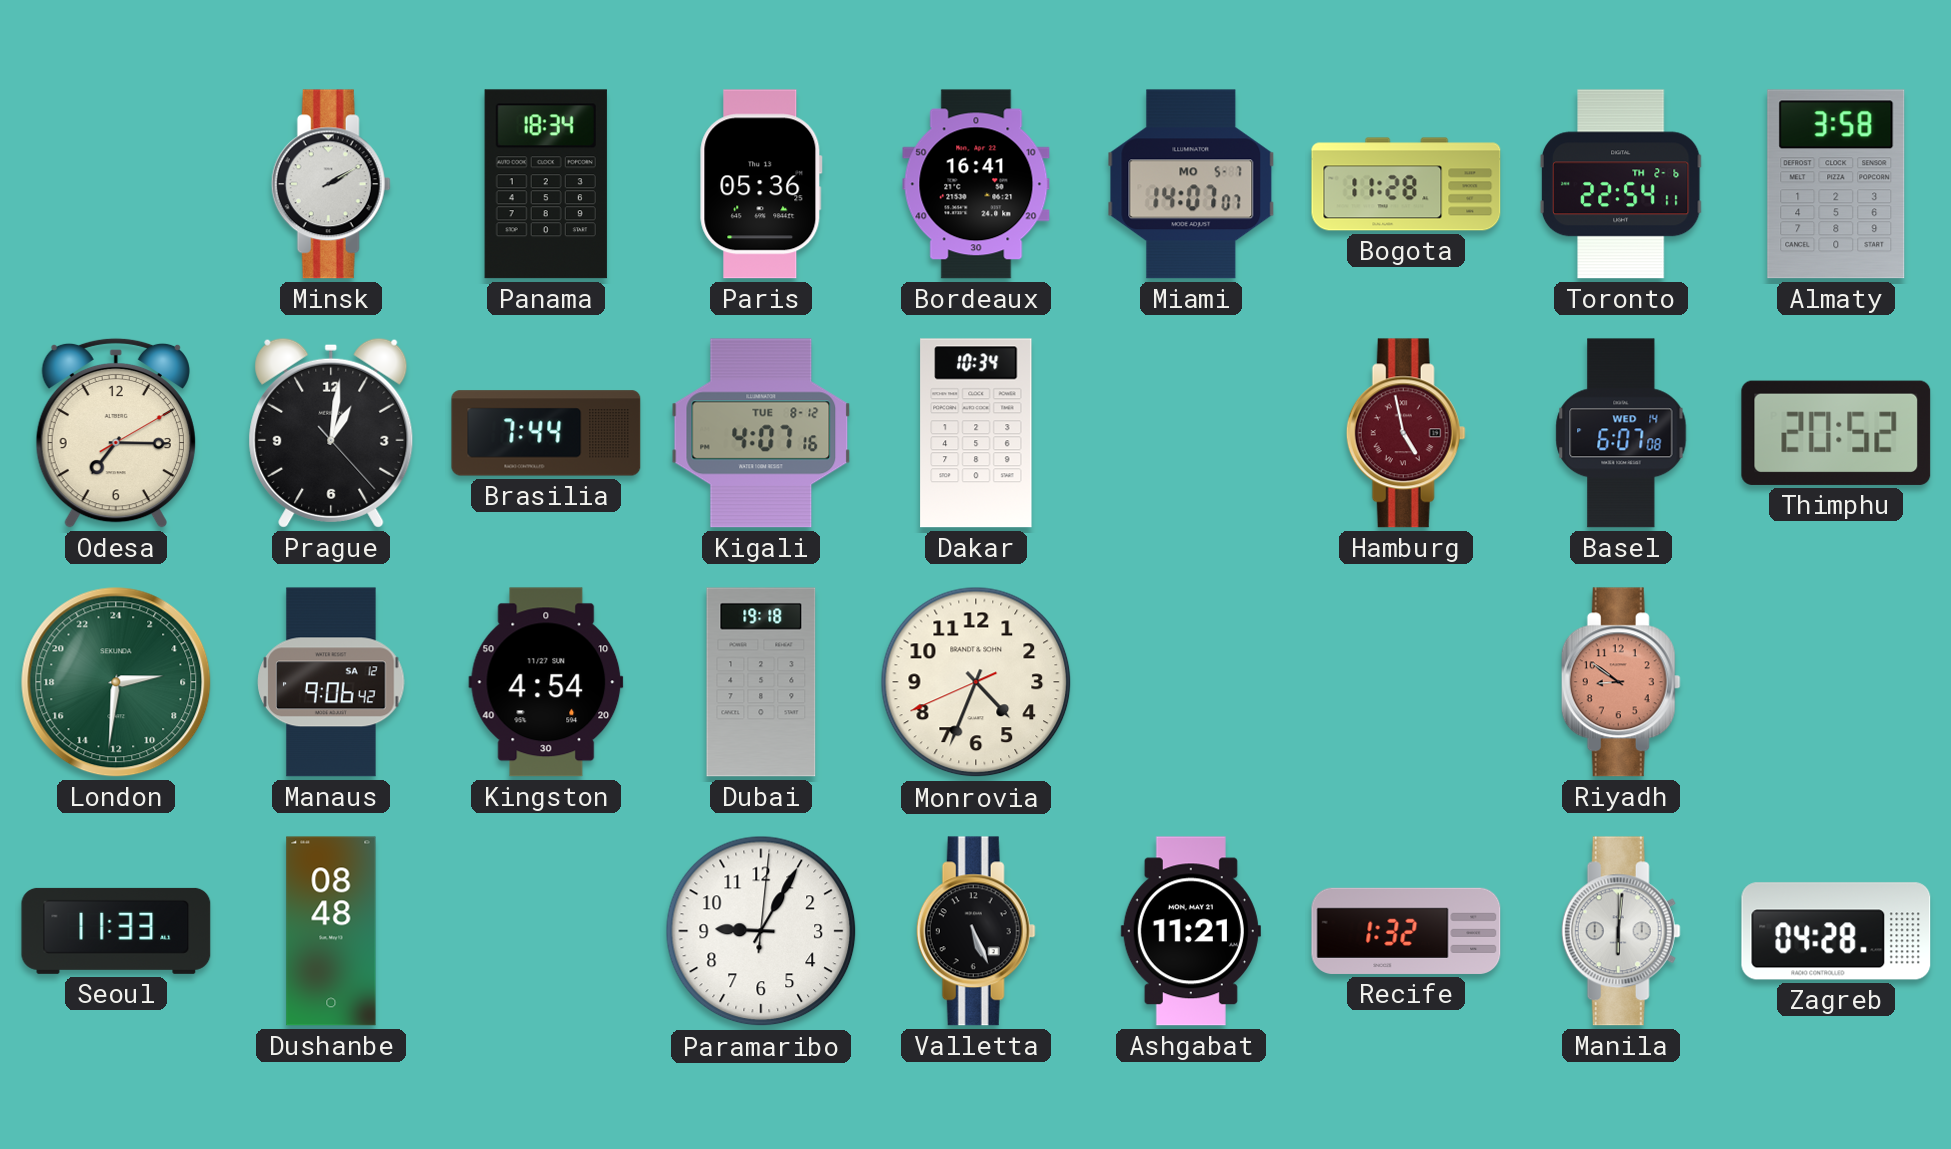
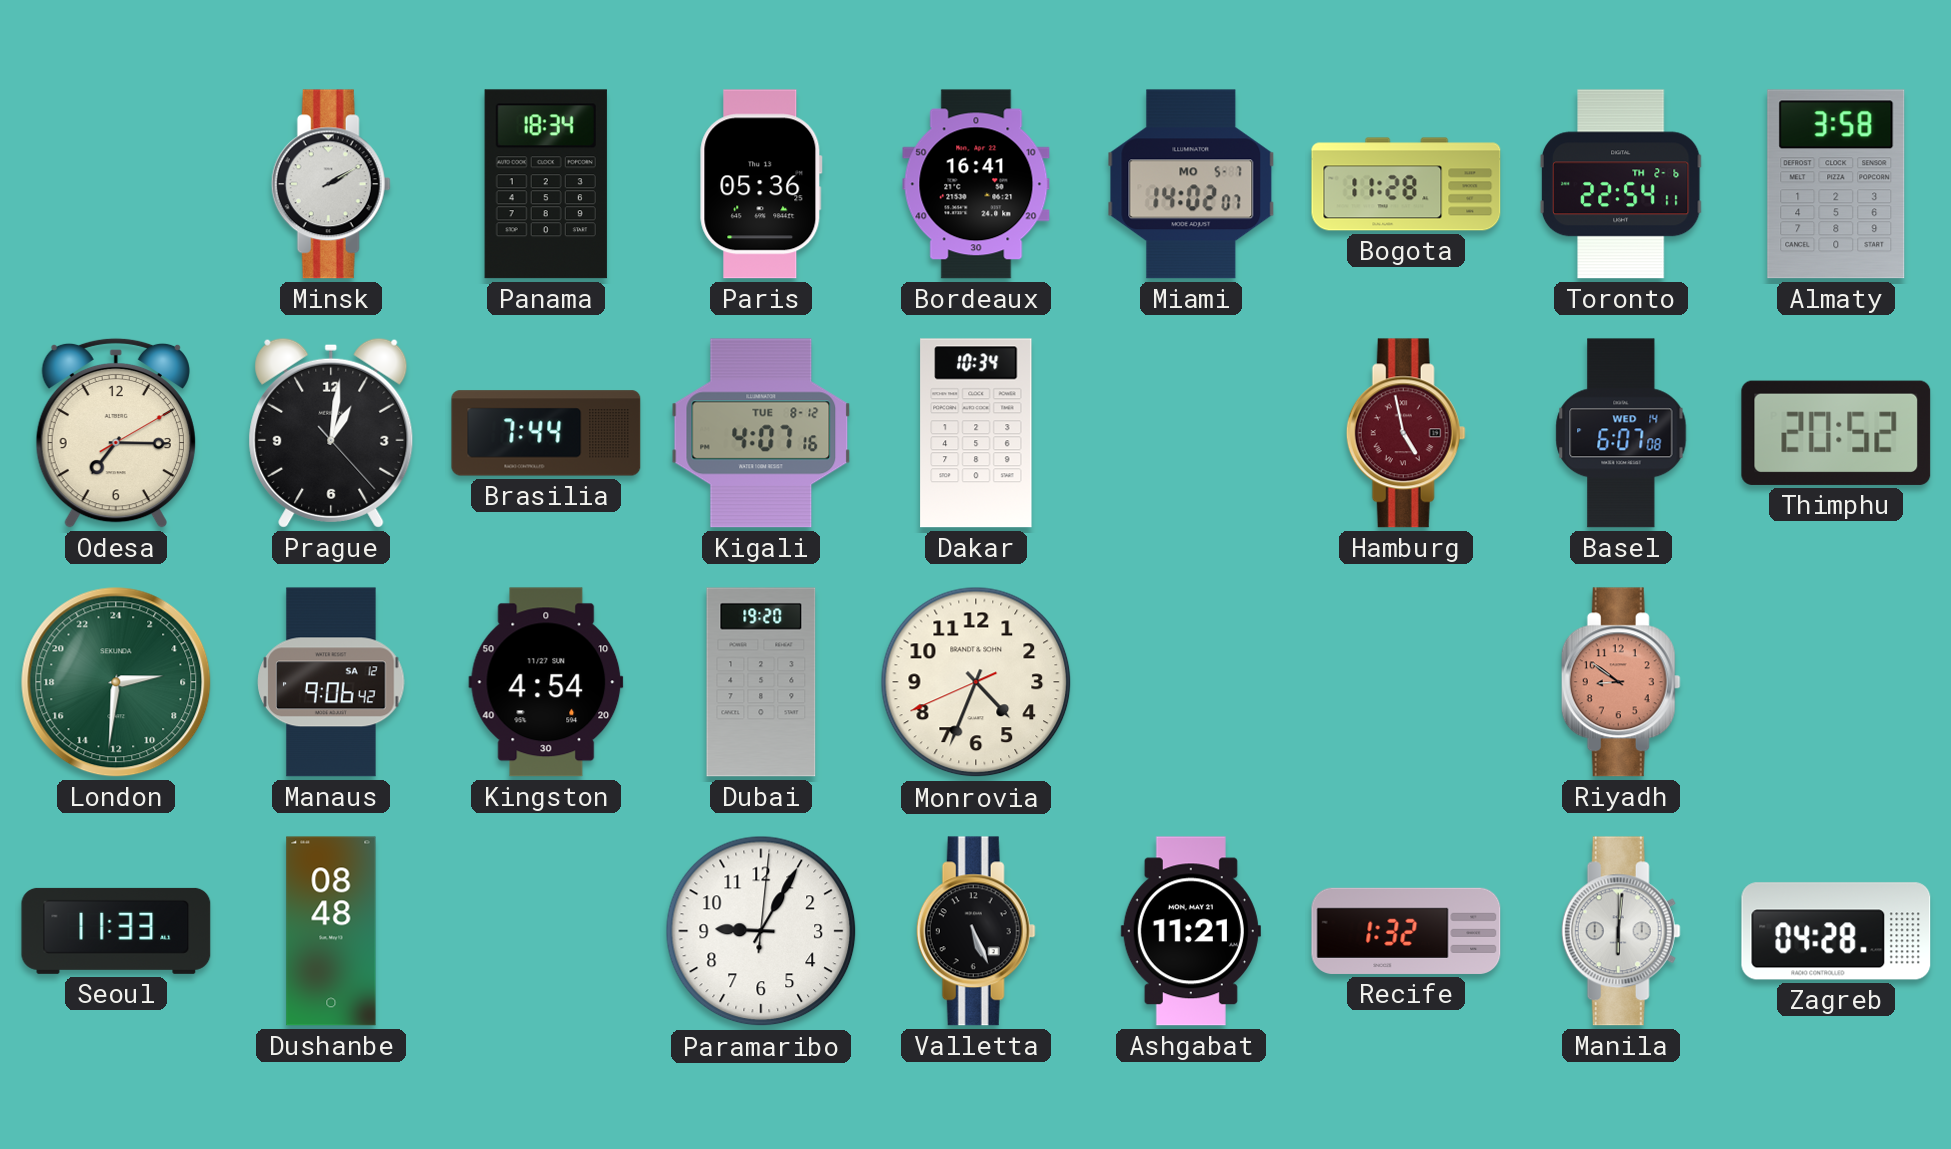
Miami: 14:07 -> 14:02 (1191, 184)
Dubai: 19:18 -> 19:20 (761, 682)
